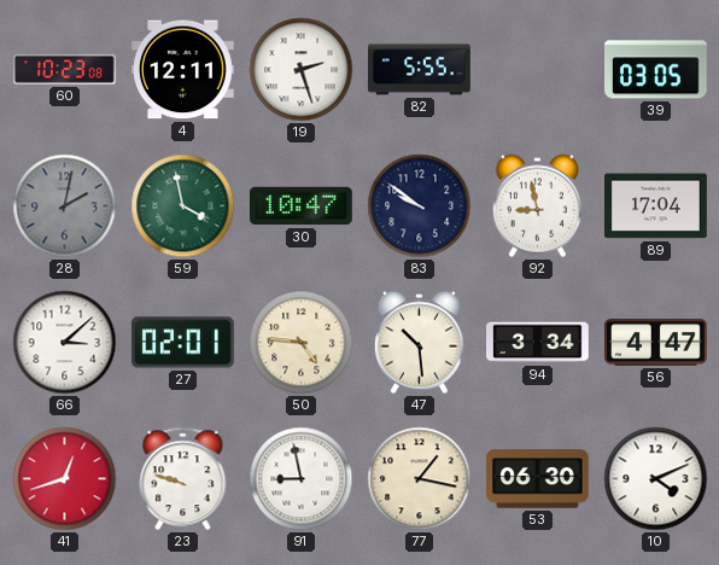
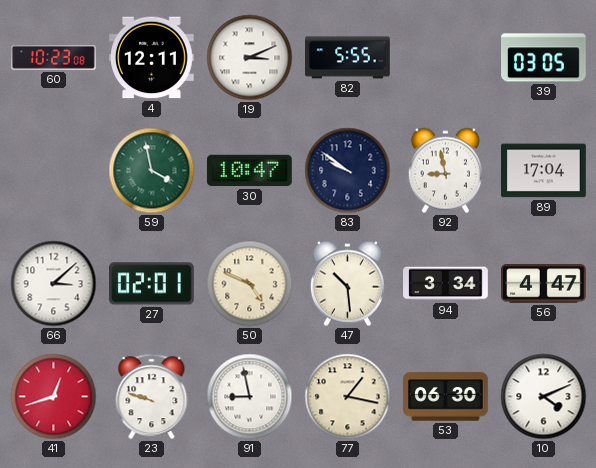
19: 2:27 -> 3:11 (250, 58)
28: 2:02 -> none (65, 206)
50: 4:46 -> 4:49 (250, 284)
